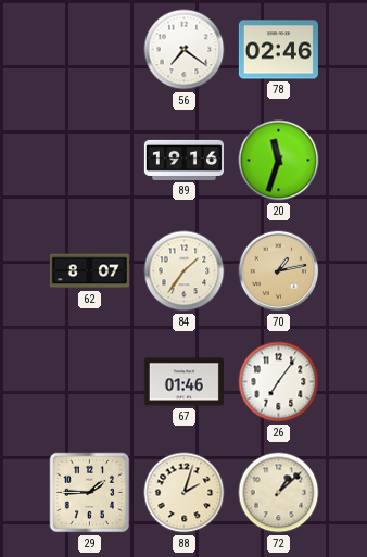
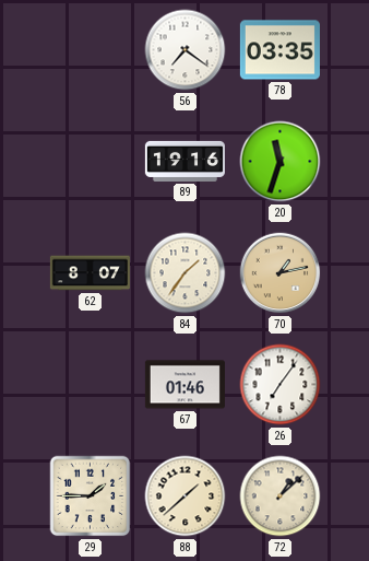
78: 02:46 -> 03:35 (279, 50)
88: 2:03 -> 1:38 (186, 496)
